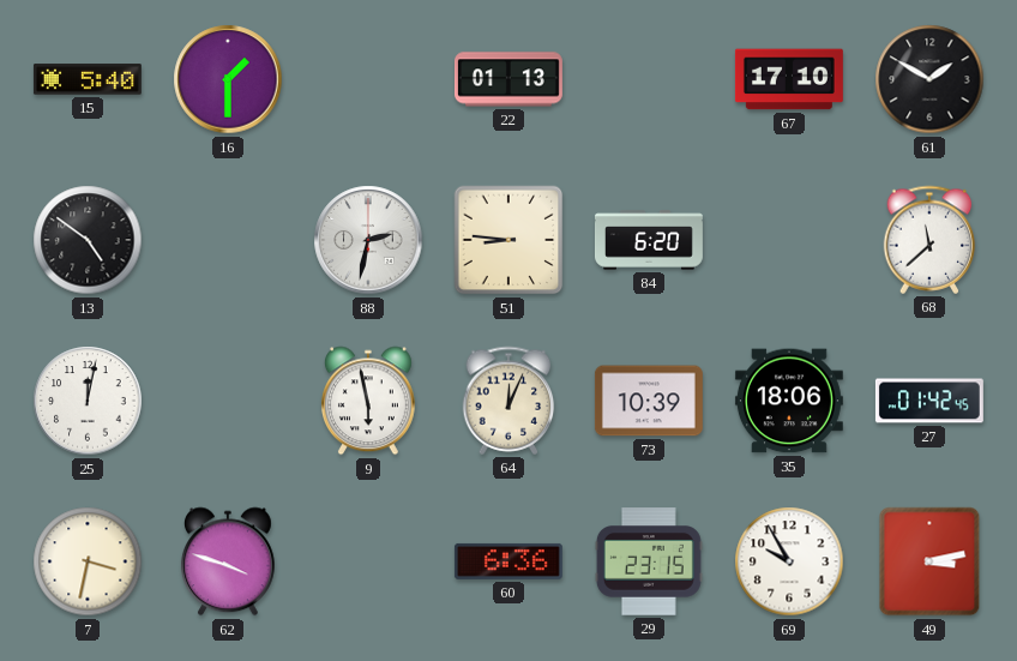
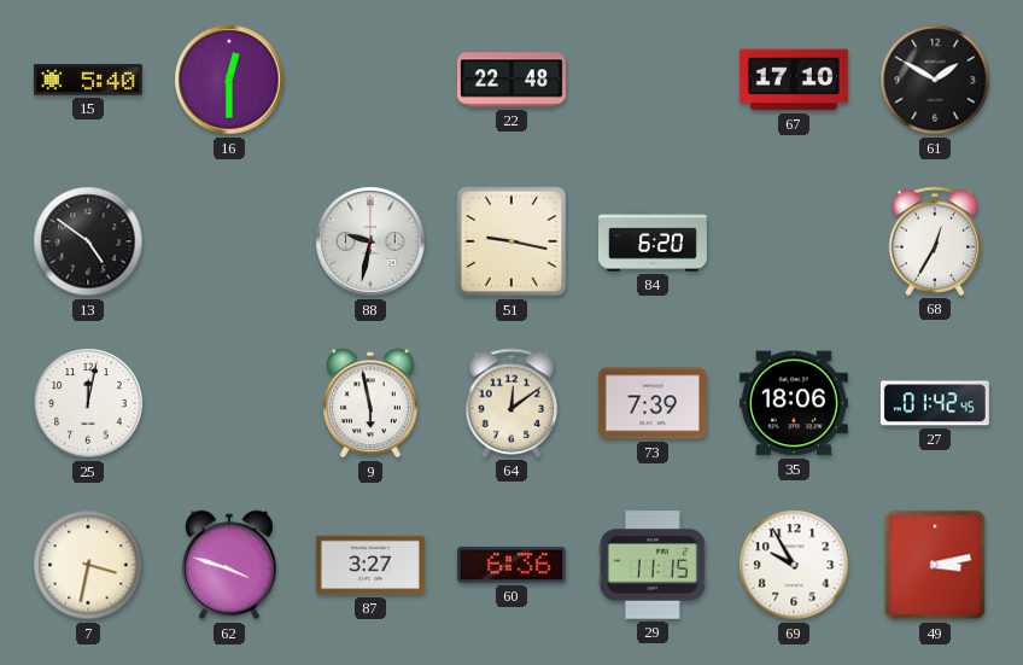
16: 1:30 -> 12:30 (229, 80)
22: 01:13 -> 22:48 (511, 80)
88: 2:32 -> 9:32 (370, 241)
51: 8:46 -> 9:17 (511, 241)
68: 11:38 -> 12:35 (935, 241)
64: 12:04 -> 12:09 (511, 403)
73: 10:39 -> 7:39 (653, 403)
87: none -> 3:27 (370, 565)
29: 23:15 -> 11:15 (653, 565)
